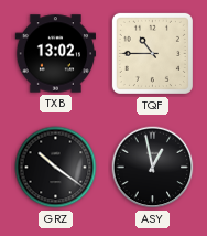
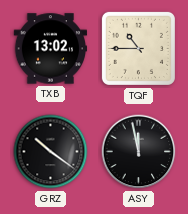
ASY: 12:58 -> 11:58 (139, 152)
